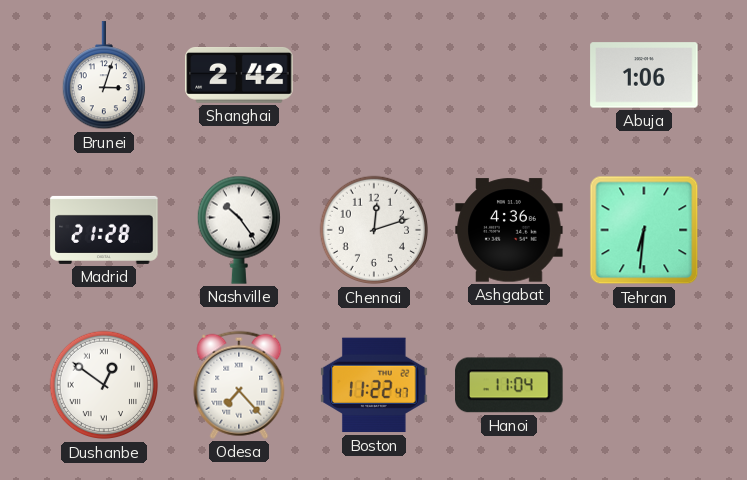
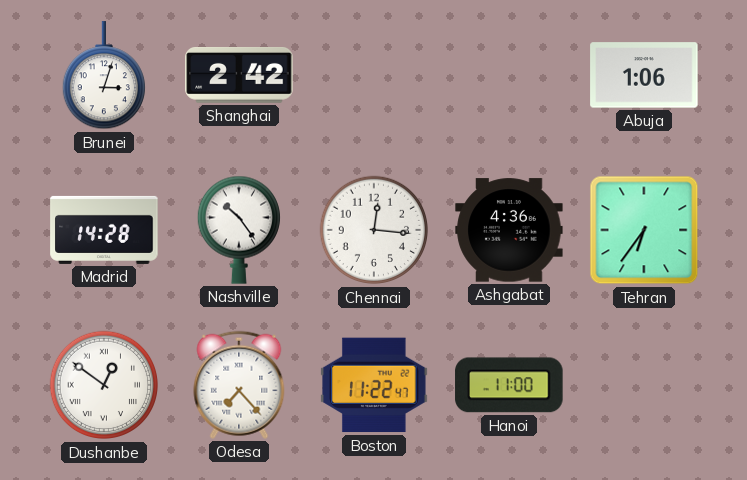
Madrid: 21:28 -> 14:28 (104, 230)
Chennai: 12:12 -> 12:16 (373, 230)
Tehran: 6:31 -> 6:36 (644, 230)
Hanoi: 11:04 -> 11:00 (509, 385)
